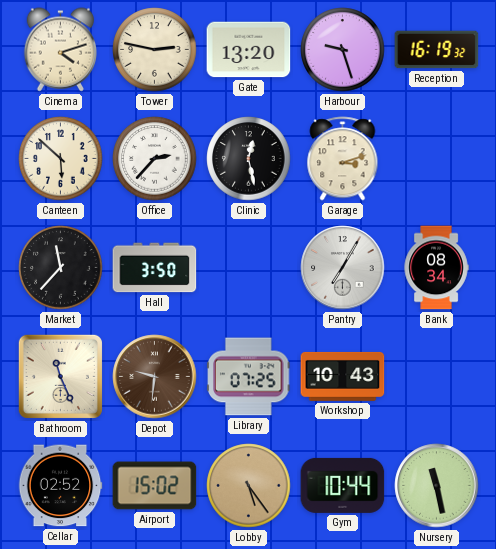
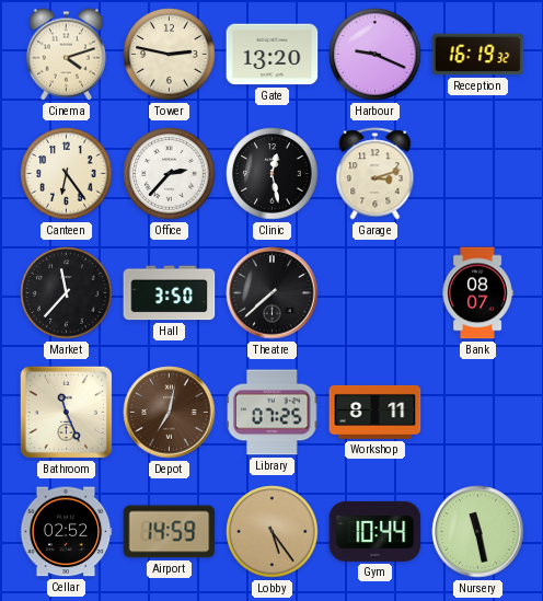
Harbour: 9:27 -> 9:19 (376, 55)
Canteen: 5:52 -> 6:24 (67, 174)
Theatre: none -> 7:38 (273, 293)
Pantry: 7:05 -> none (343, 268)
Bank: 08:34 -> 08:07 (477, 293)
Depot: 9:31 -> 7:02 (170, 413)
Workshop: 10:43 -> 8:11 (376, 412)
Airport: 15:02 -> 14:59 (170, 532)
